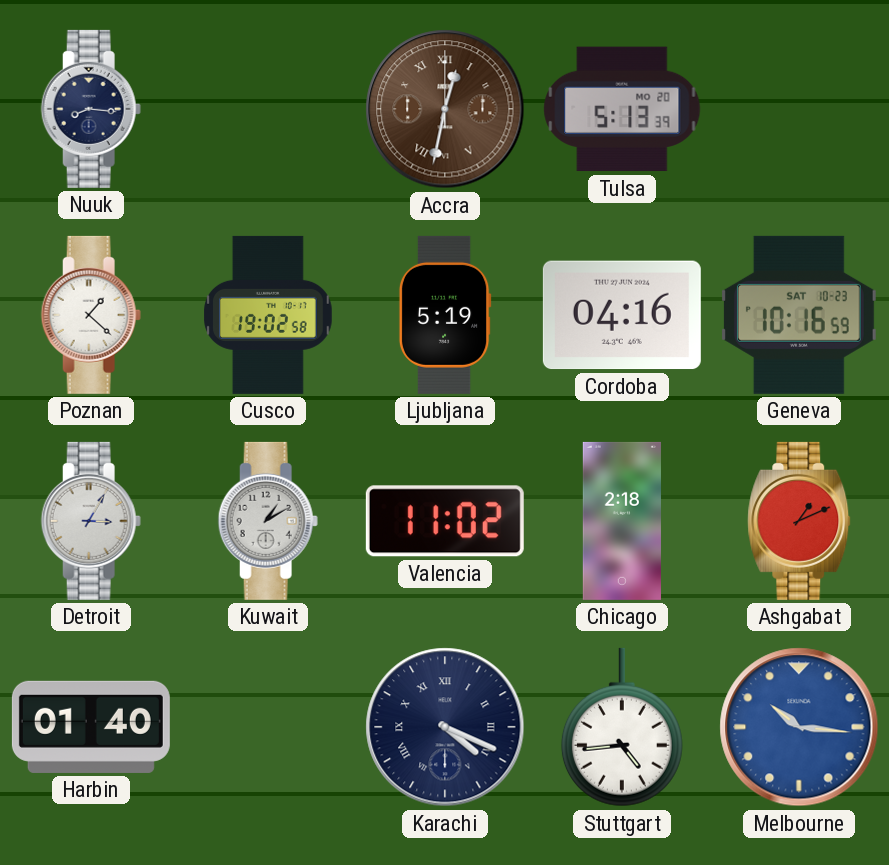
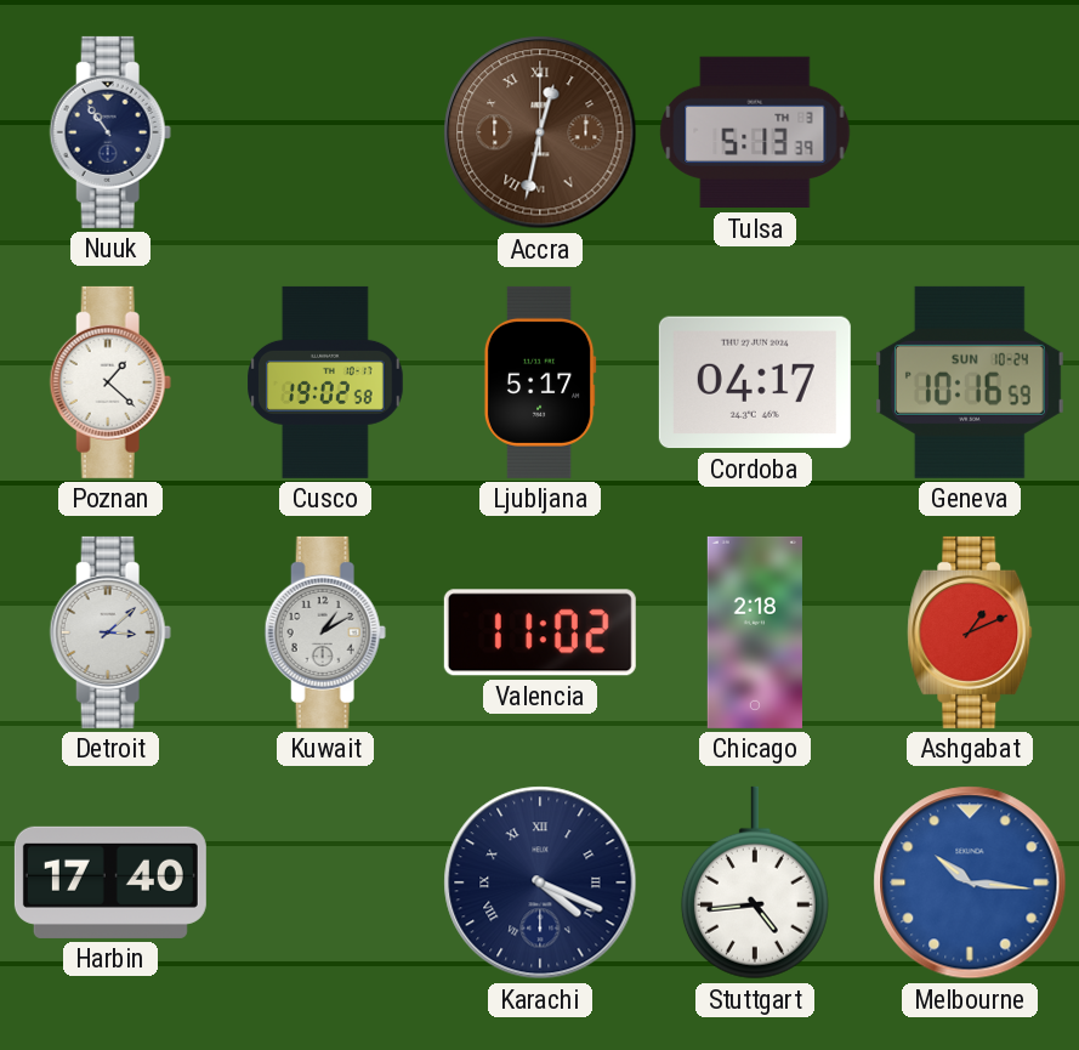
Nuuk: 8:16 -> 10:54 (110, 132)
Tulsa date: MO 20 -> TH 3 (755, 132)
Ljubljana: 5:19 -> 5:17 (540, 382)
Cordoba: 04:16 -> 04:17 (755, 382)
Geneva date: SAT 10-23 -> SUN 10-24 (970, 382)
Detroit: 3:05 -> 3:08 (110, 632)
Harbin: 01:40 -> 17:40 (110, 882)
